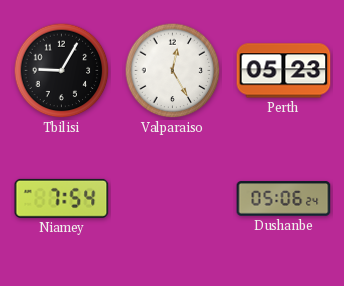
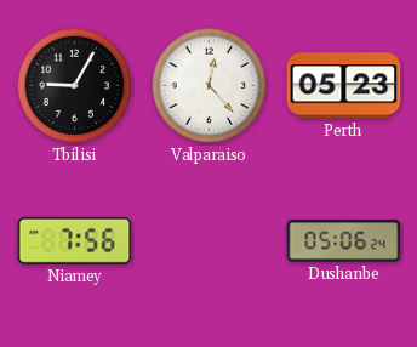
Valparaiso: 12:25 -> 12:23 (210, 86)
Niamey: 7:54 -> 7:56 (75, 240)
